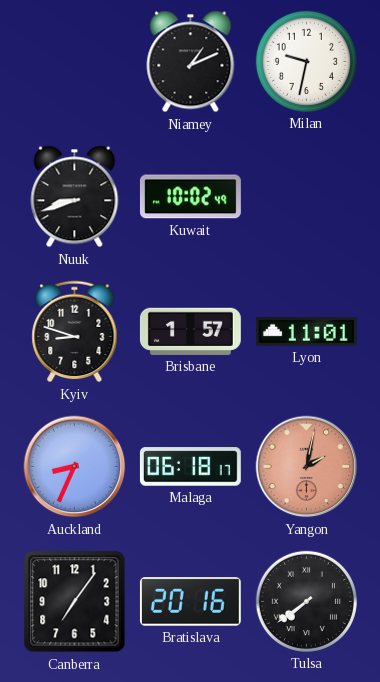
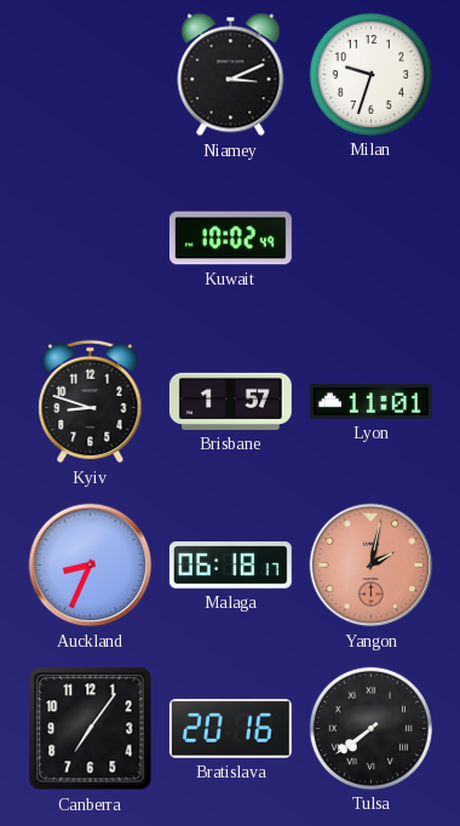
Niamey: 1:11 -> 3:11 (231, 75)
Milan: 9:32 -> 9:33 (370, 74)
Nuuk: 8:42 -> none (75, 197)
